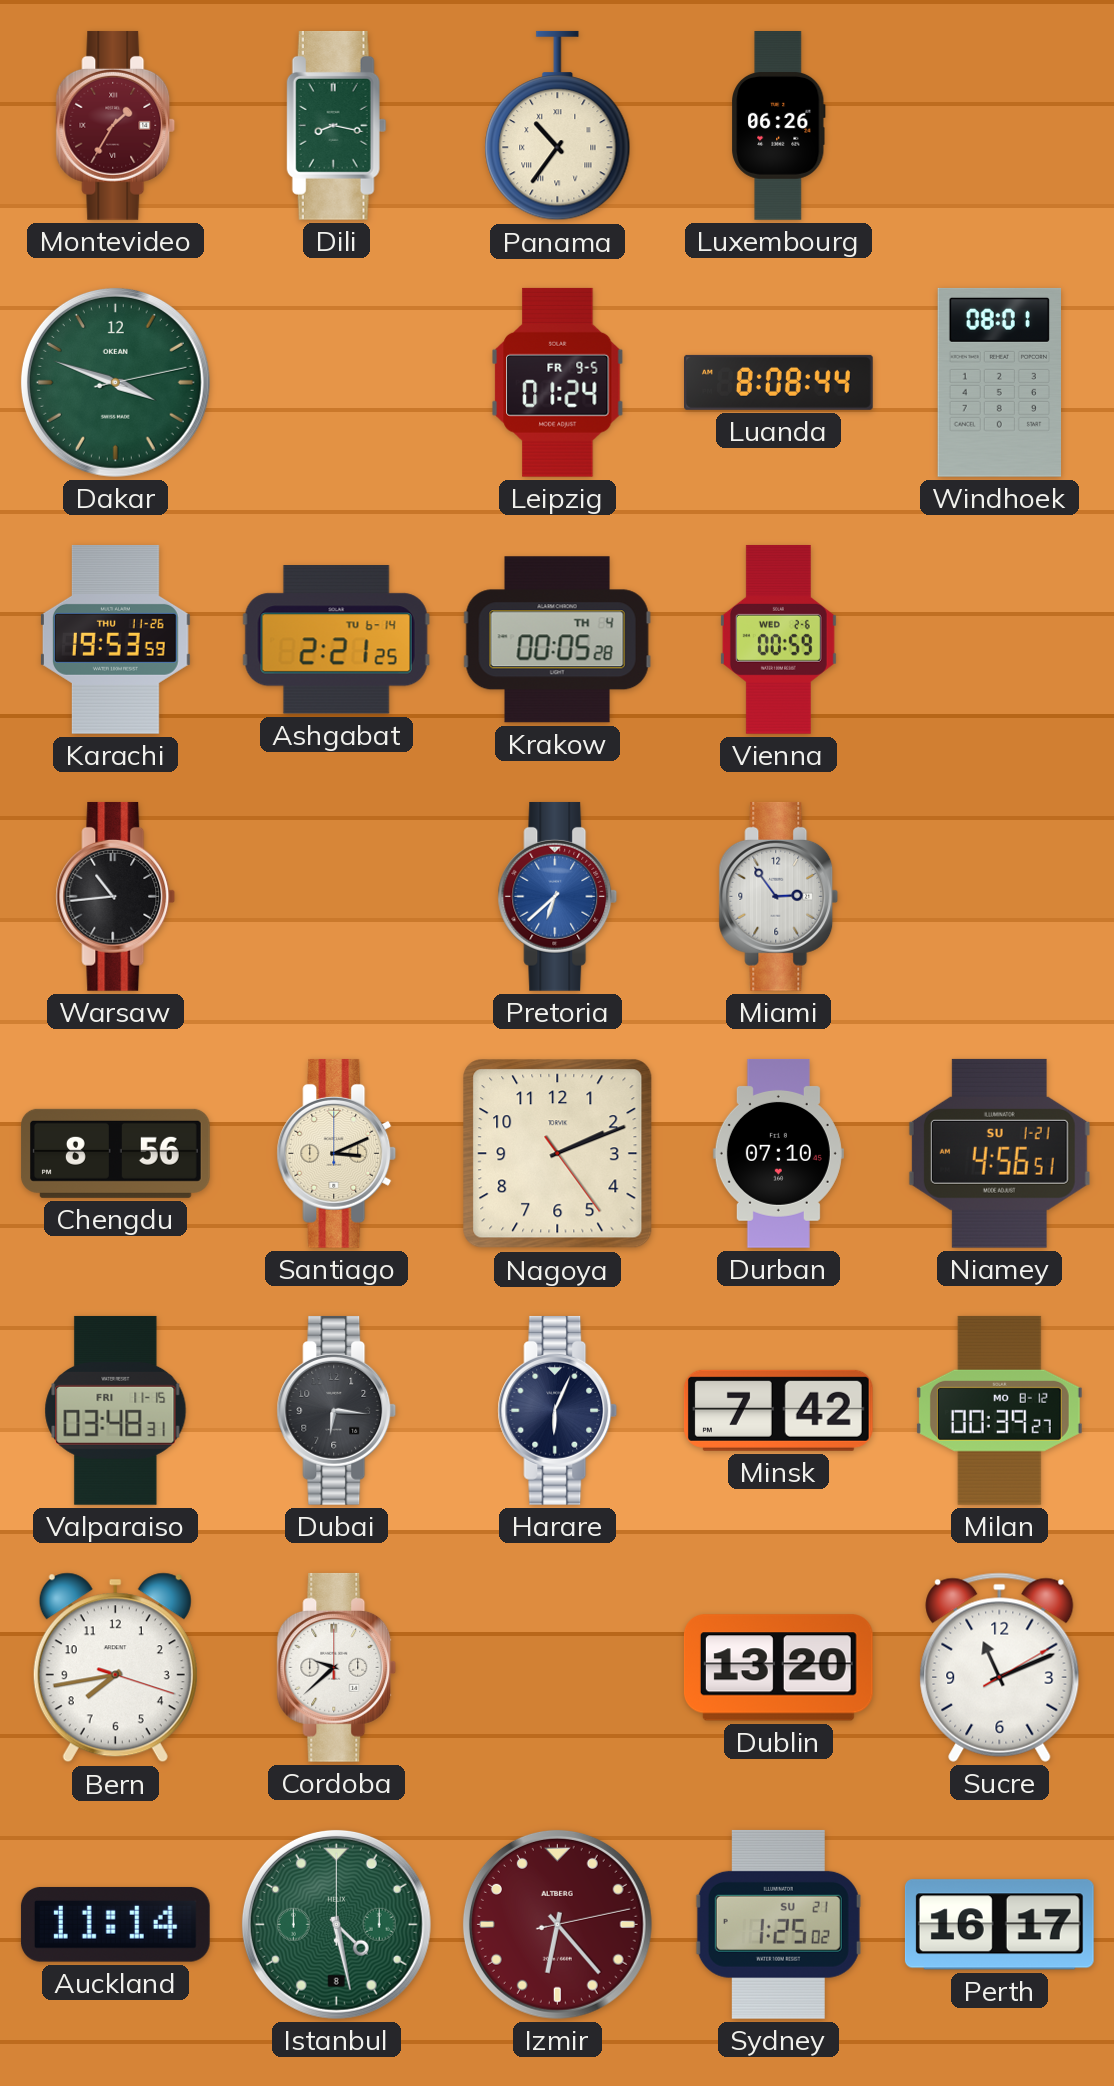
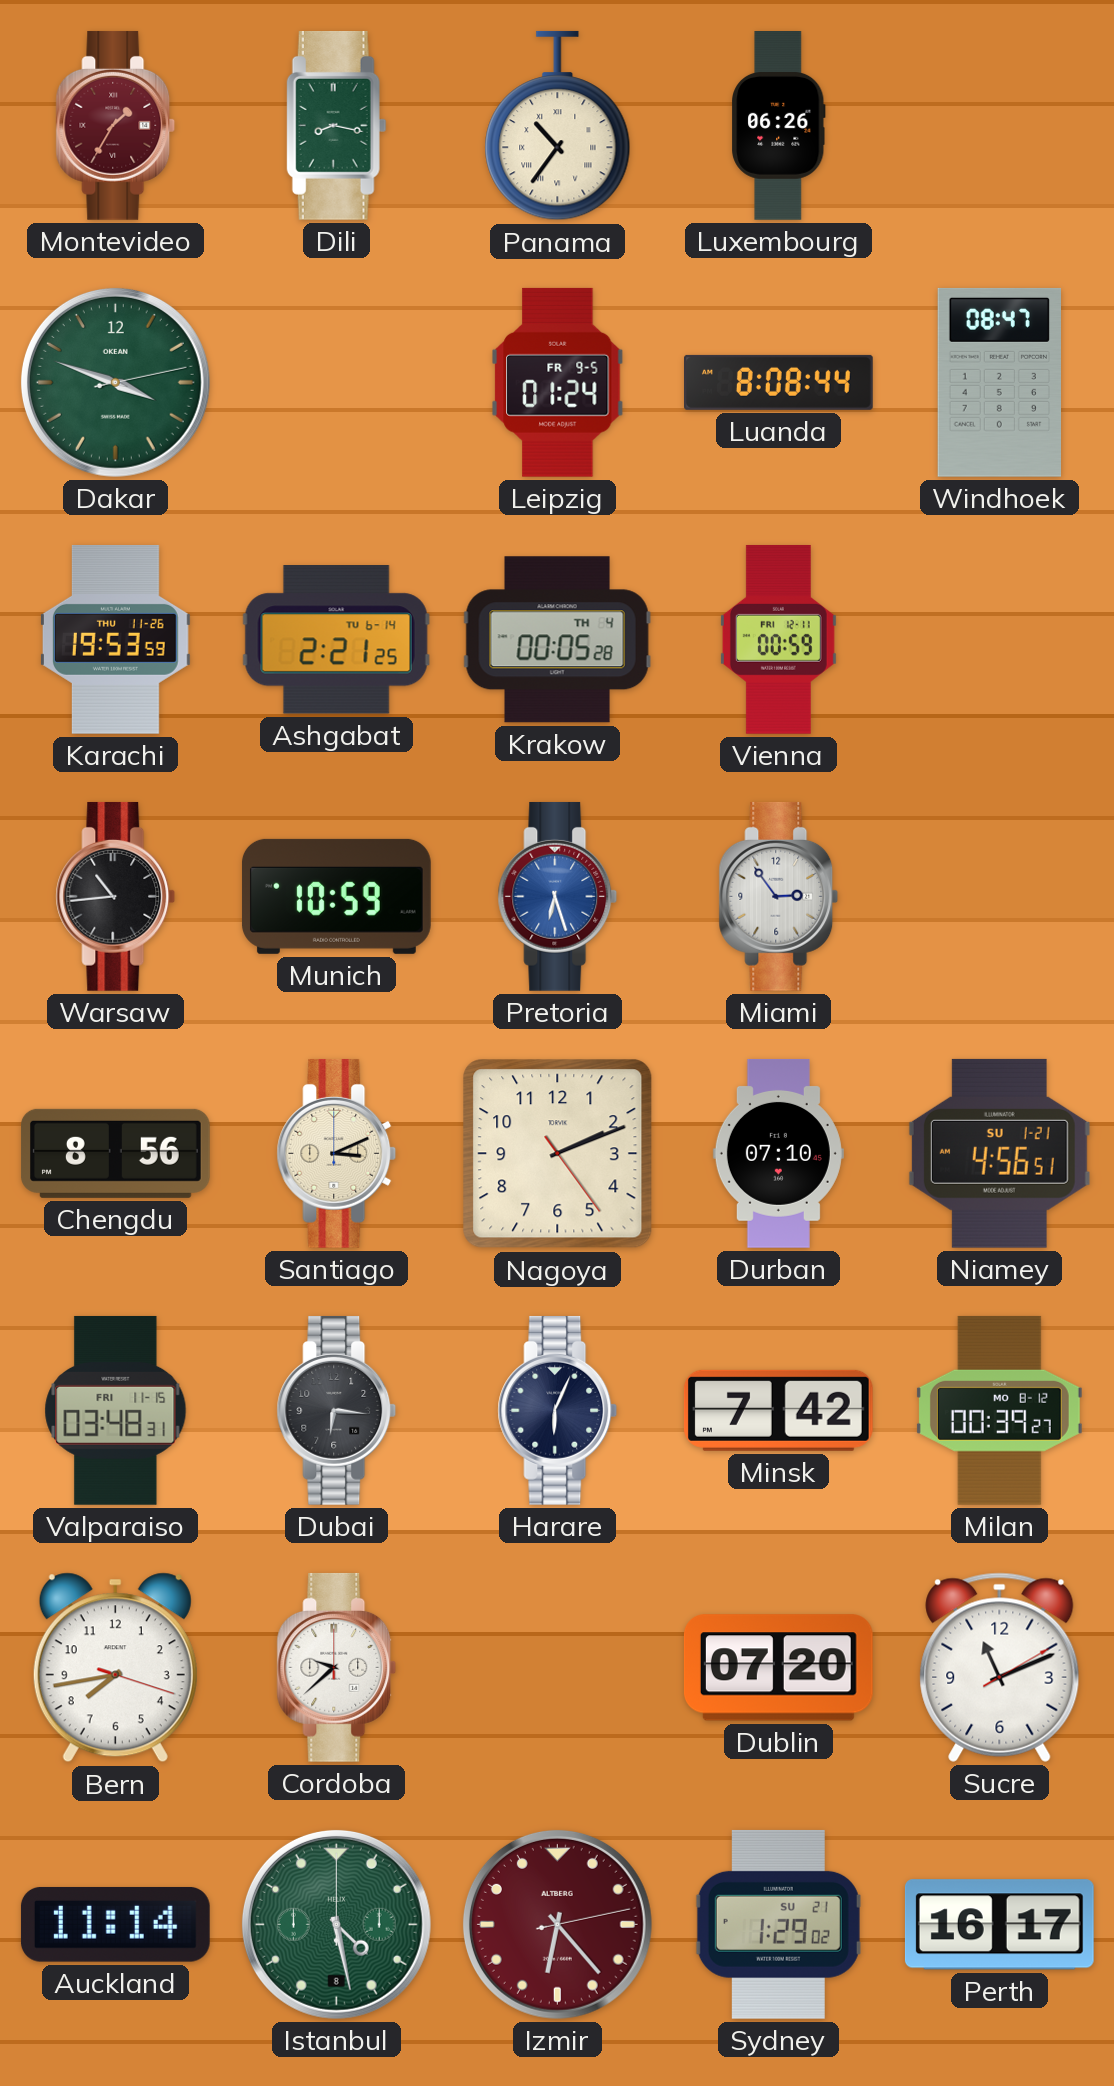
Windhoek: 08:01 -> 08:47 (999, 382)
Vienna date: WED 2-6 -> FRI 12-11 (778, 639)
Munich: none -> 10:59 (336, 896)
Pretoria: 6:38 -> 6:27 (558, 896)
Dublin: 13:20 -> 07:20 (778, 1668)
Sydney: 1:25 -> 1:29 (778, 1924)
